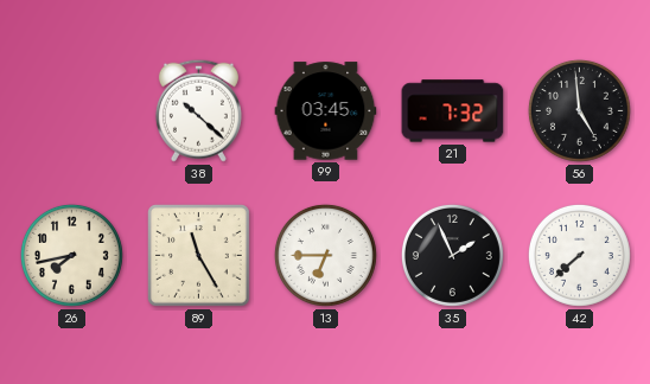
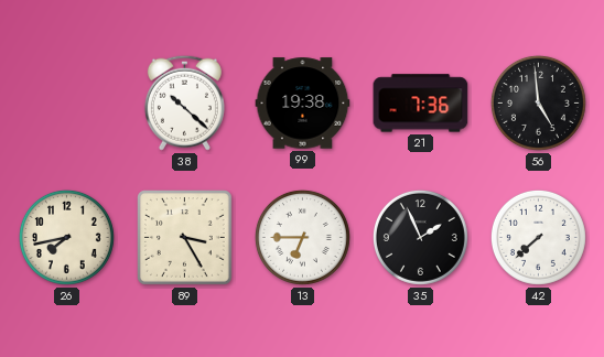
99: 03:45 -> 19:38 (303, 104)
21: 7:32 -> 7:36 (421, 104)
89: 11:25 -> 3:25 (185, 238)
